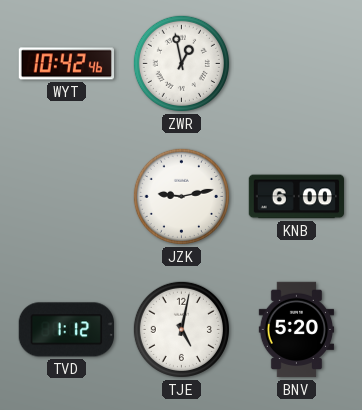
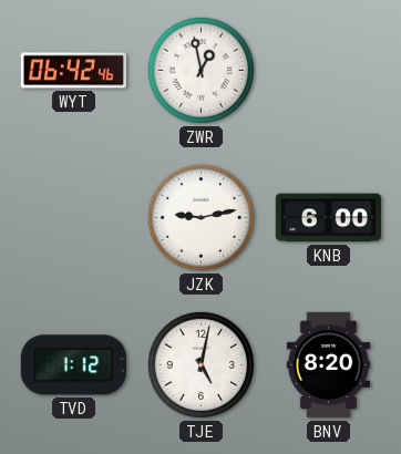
WYT: 10:42 -> 06:42 (73, 71)
BNV: 5:20 -> 8:20 (329, 365)
